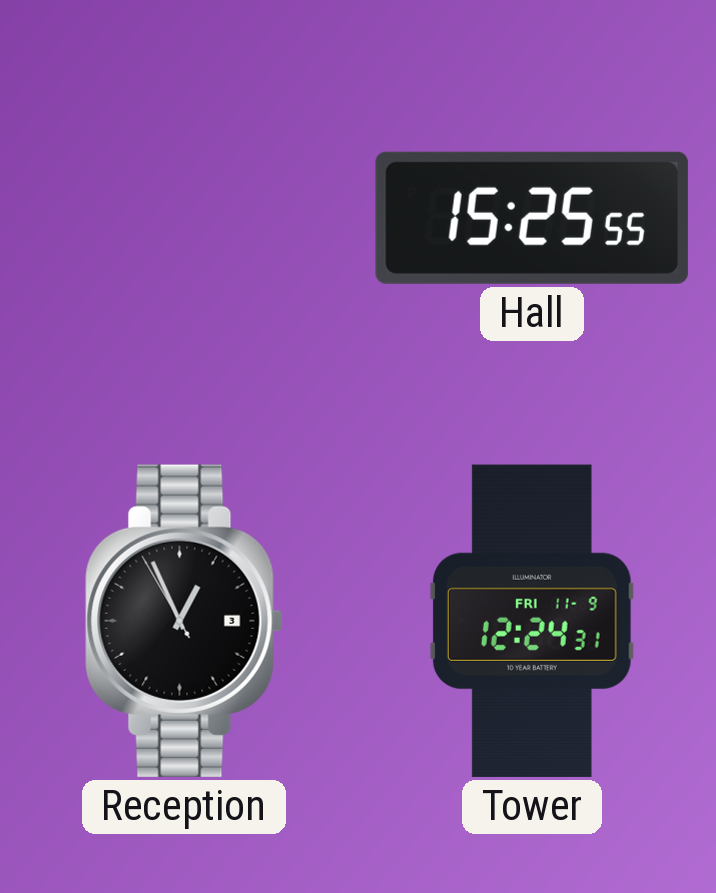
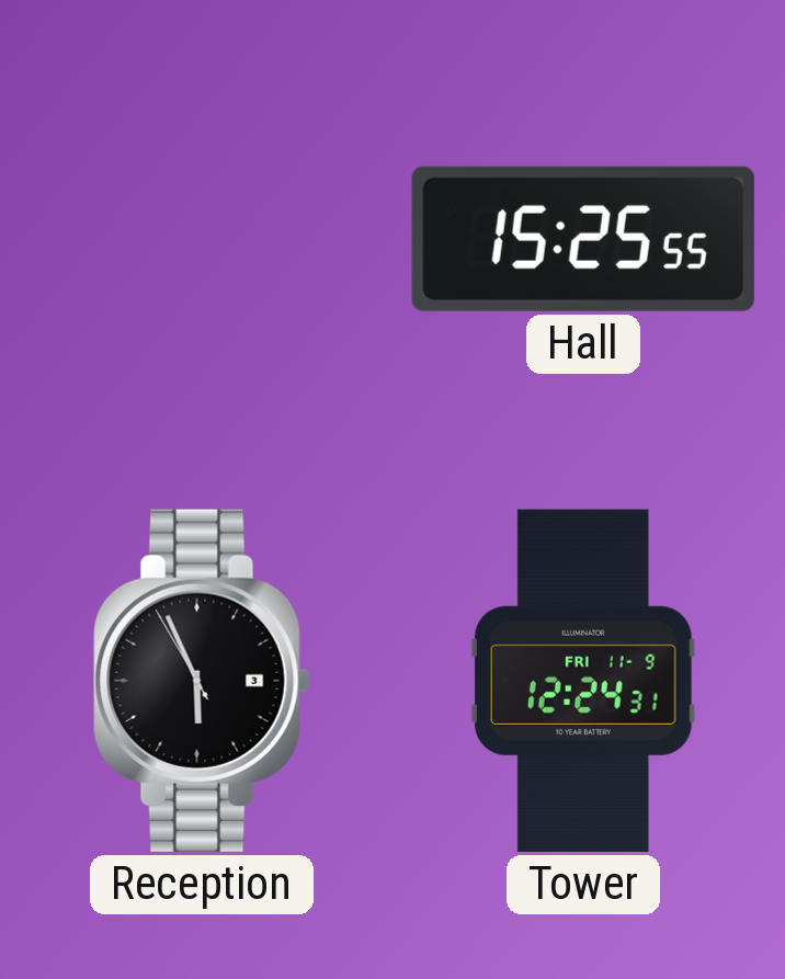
Reception: 12:55 -> 5:55 (202, 681)
